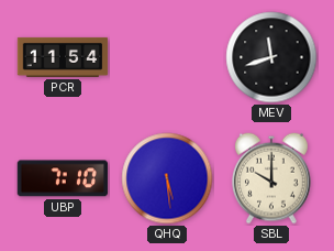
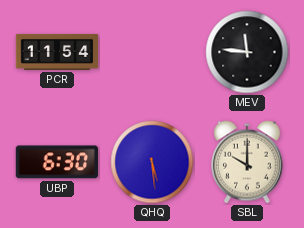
MEV: 11:42 -> 11:46 (247, 52)
UBP: 7:10 -> 6:30 (57, 162)
